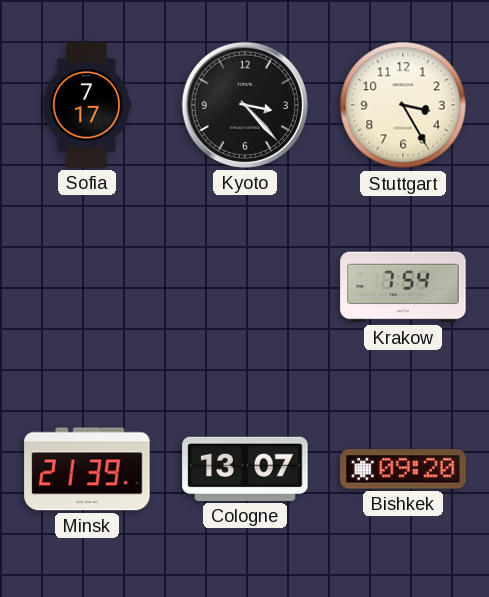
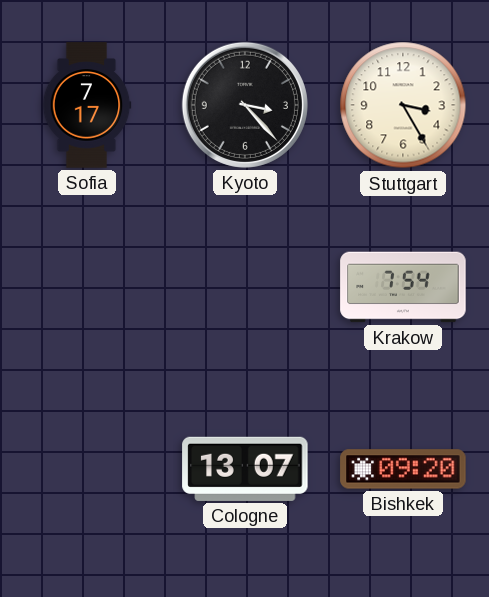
Minsk: 21:39 -> none (87, 469)
